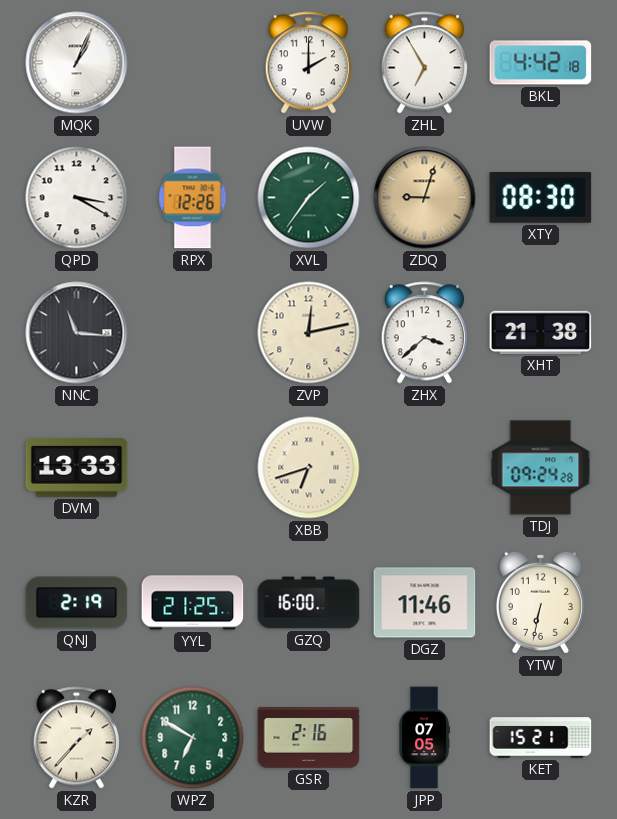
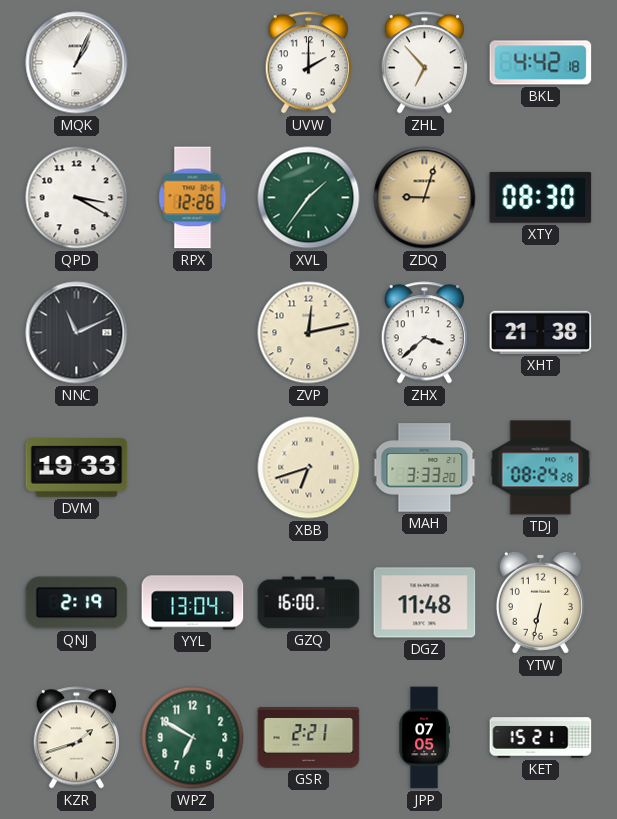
ZHL: 6:55 -> 6:53 (424, 63)
NNC: 11:16 -> 11:11 (77, 333)
DVM: 13:33 -> 19:33 (77, 468)
MAH: none -> 3:33 (425, 468)
TDJ: 09:24 -> 08:24 (541, 468)
YYL: 21:25 -> 13:04 (193, 603)
DGZ: 11:46 -> 11:48 (425, 603)
KZR: 1:37 -> 1:42 (76, 738)
GSR: 2:16 -> 2:21 (309, 738)
